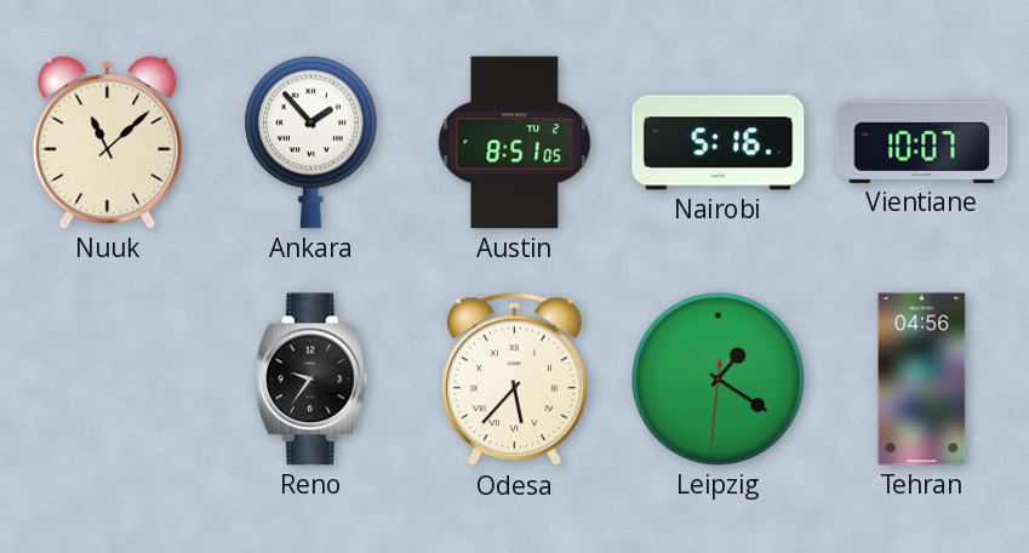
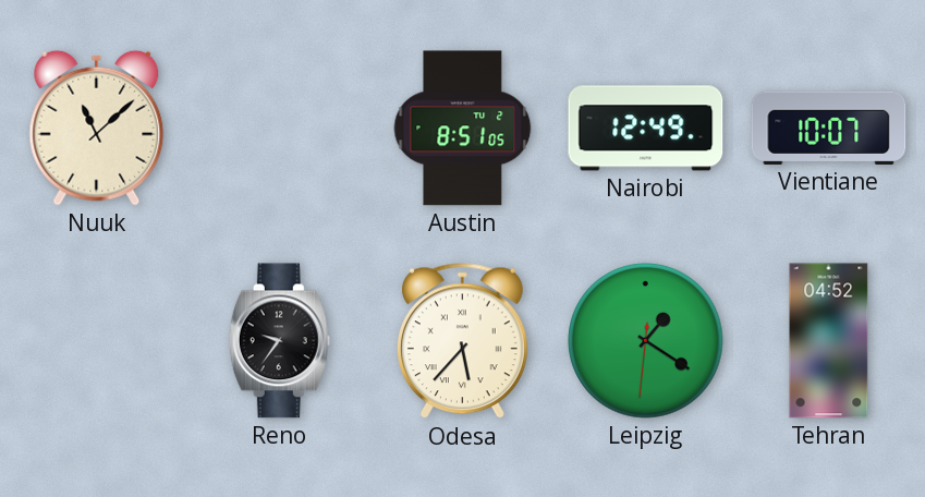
Ankara: 1:53 -> none (311, 142)
Nairobi: 5:16 -> 12:49 (646, 129)
Tehran: 04:56 -> 04:52 (829, 341)
